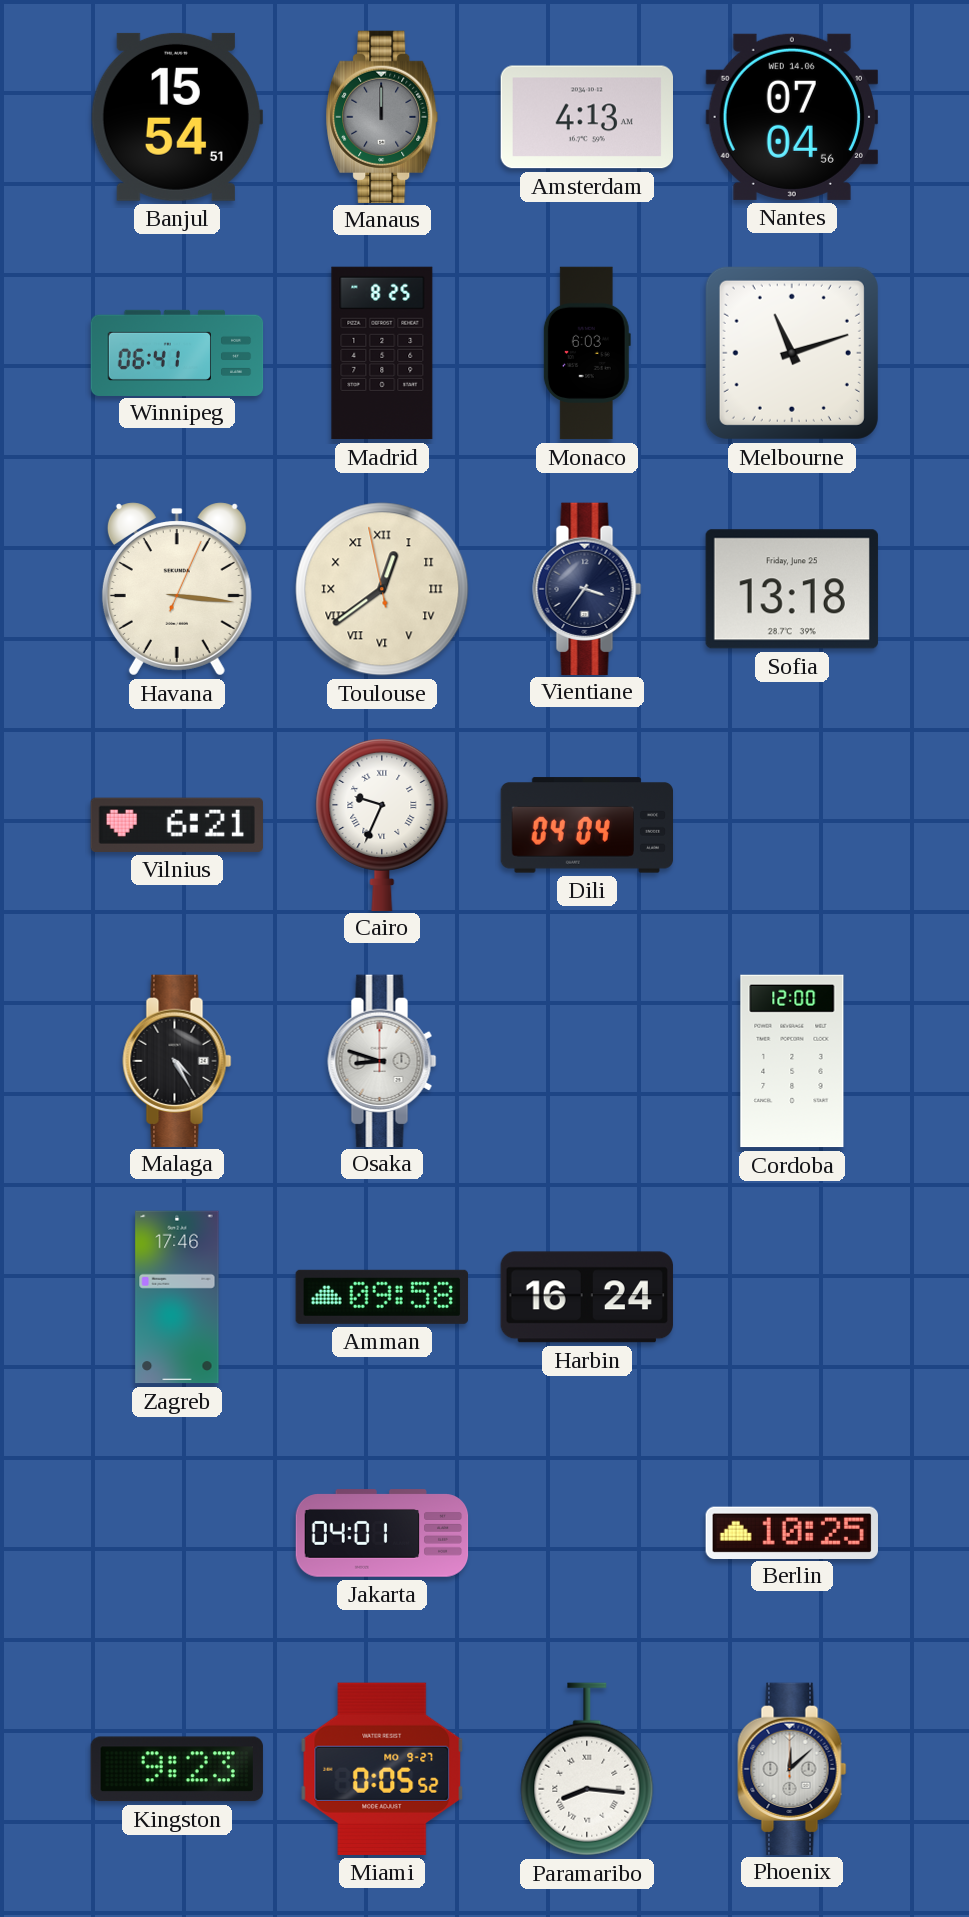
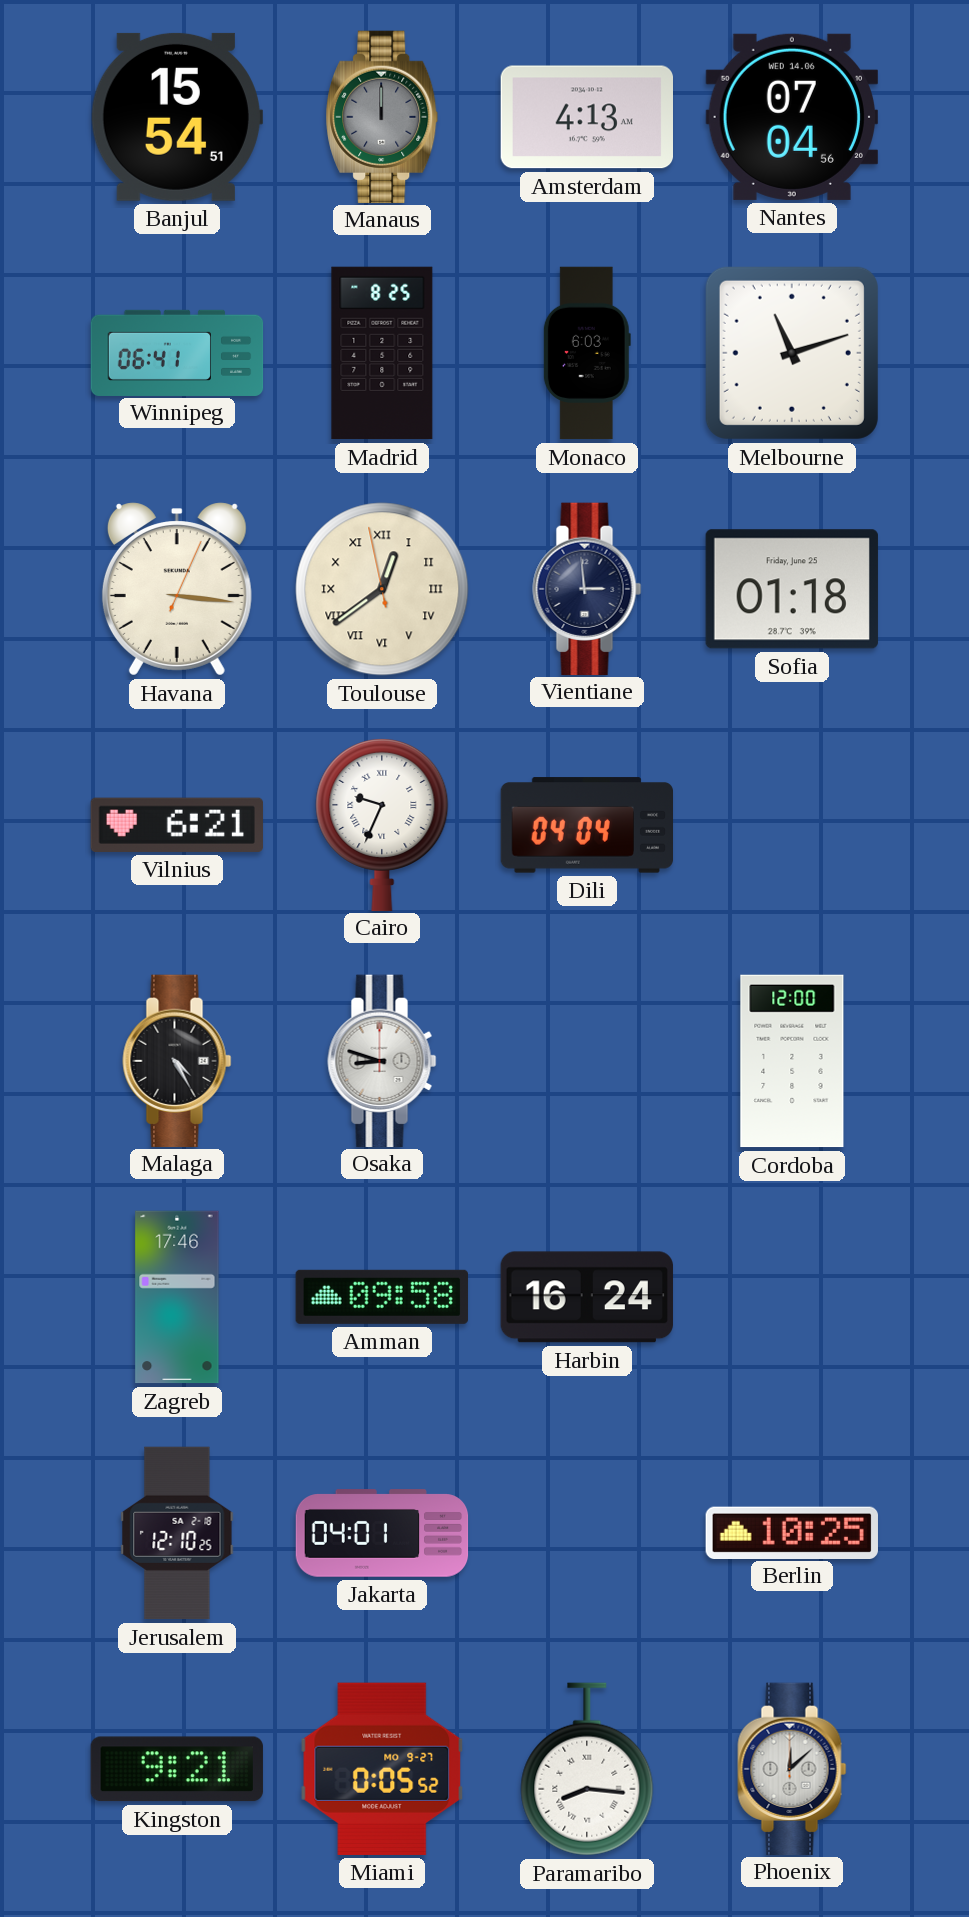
Vientiane: 3:36 -> 2:59 (587, 588)
Sofia: 13:18 -> 01:18 (792, 589)
Jerusalem: none -> 12:10 (177, 1533)
Kingston: 9:23 -> 9:21 (177, 1769)
